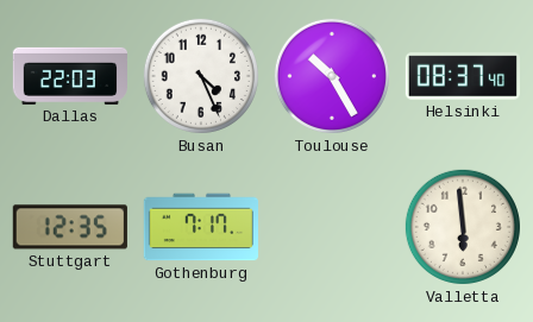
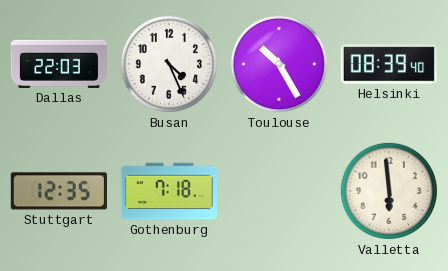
Helsinki: 08:37 -> 08:39 (388, 64)
Gothenburg: 7:17 -> 7:18 (168, 191)
